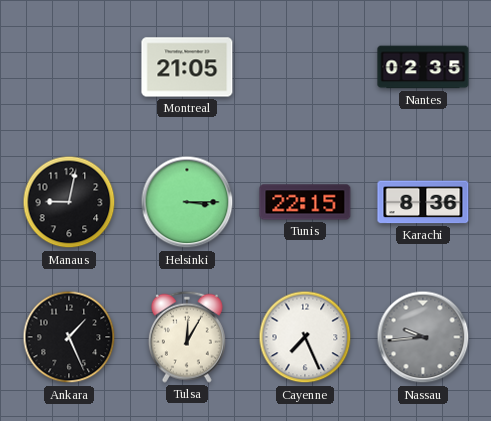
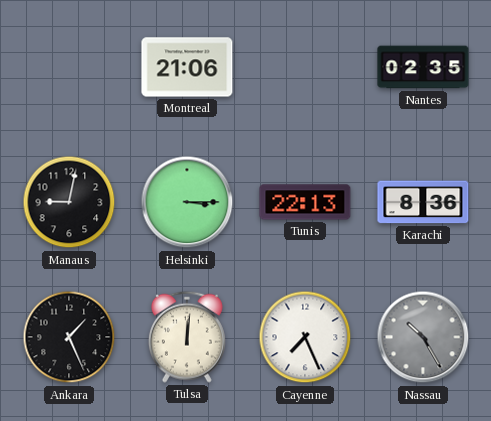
Montreal: 21:05 -> 21:06 (187, 67)
Tunis: 22:15 -> 22:13 (305, 202)
Tulsa: 12:05 -> 12:01 (187, 337)
Nassau: 9:44 -> 10:25 (423, 337)
